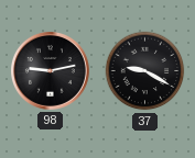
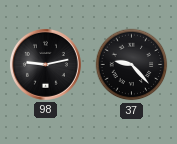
37: 9:20 -> 9:23 (132, 65)
